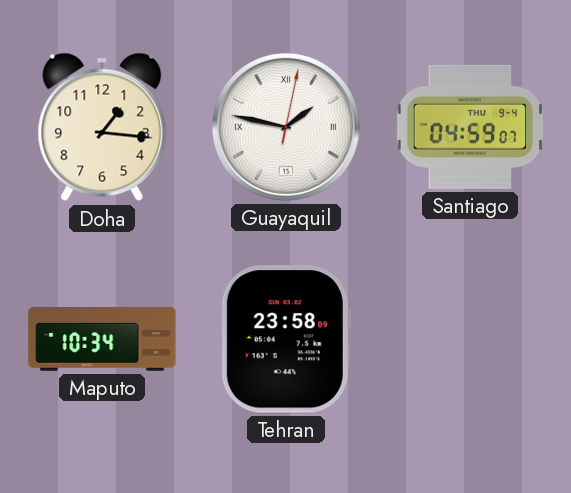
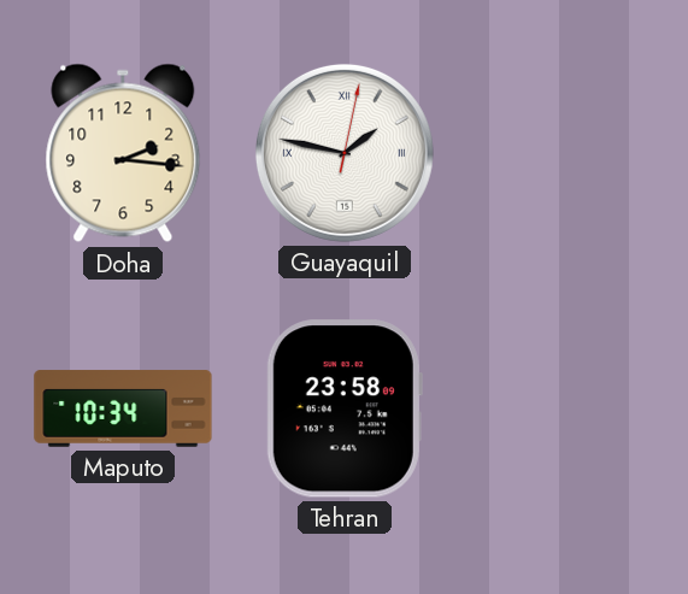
Doha: 1:16 -> 2:16 (123, 153)
Santiago: 04:59 -> none (470, 127)
